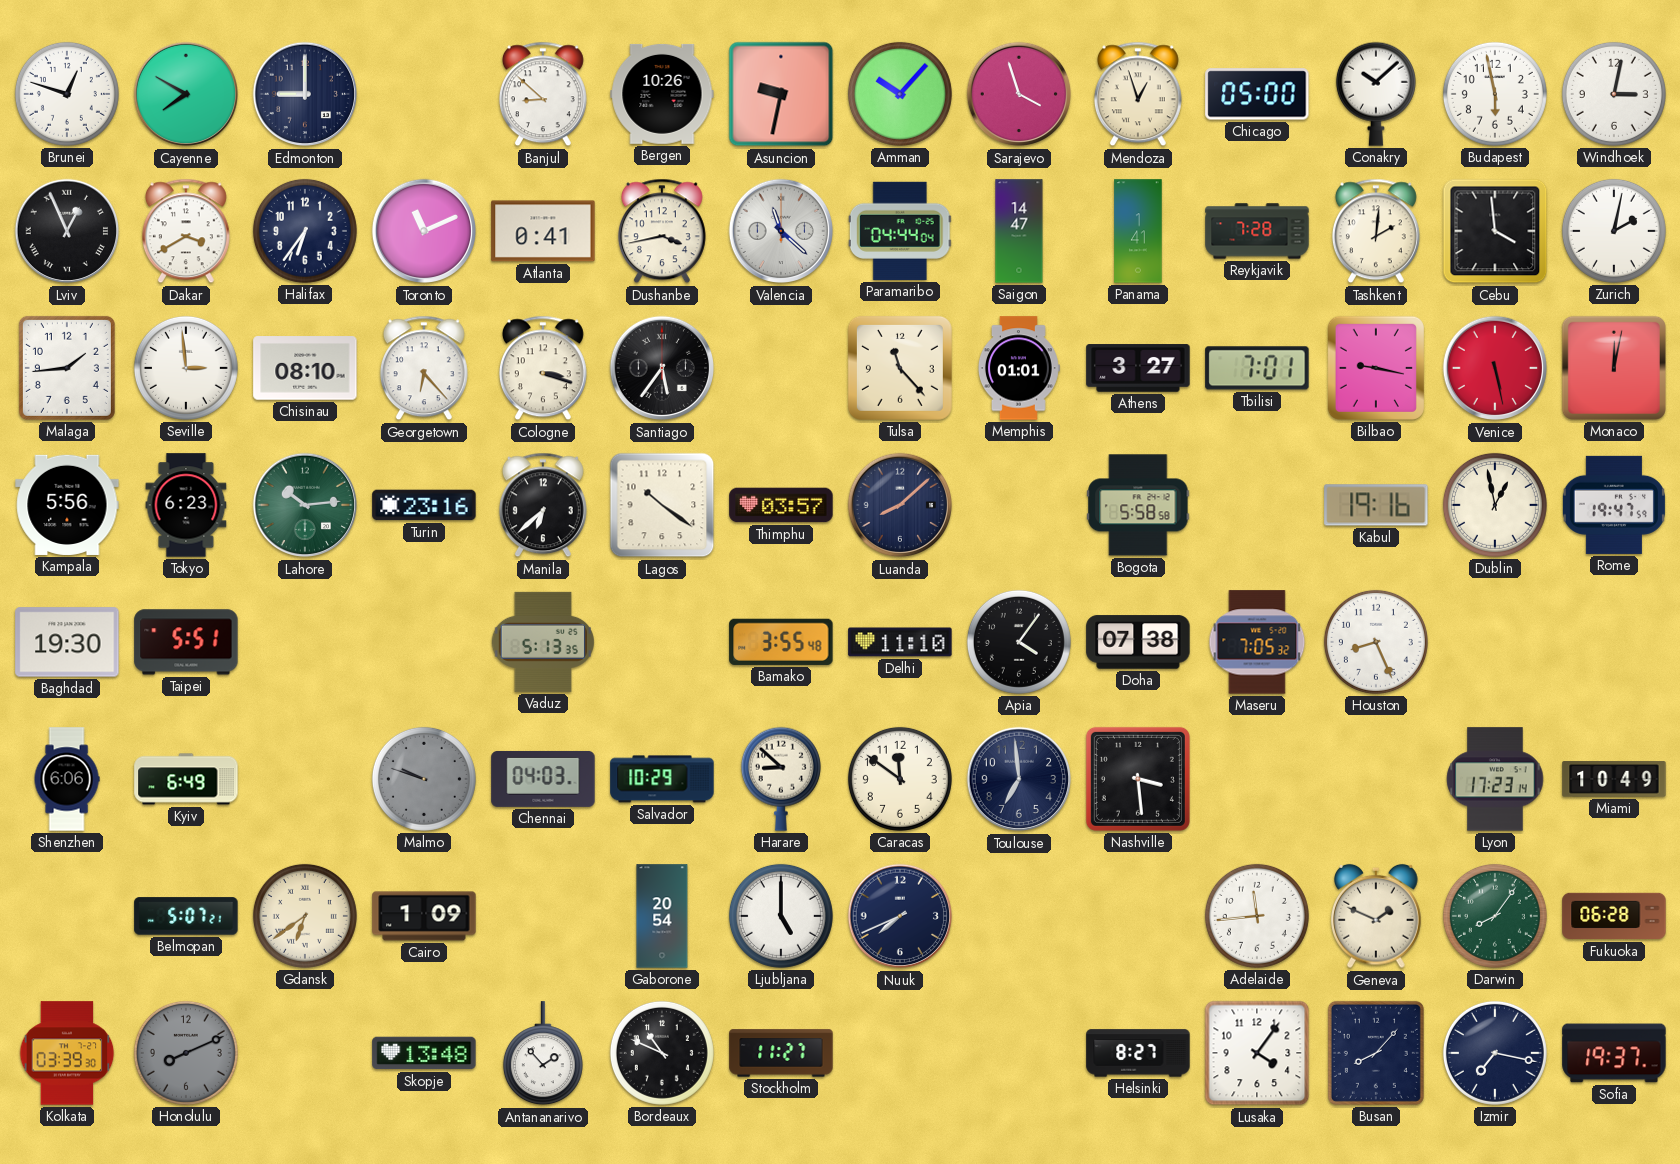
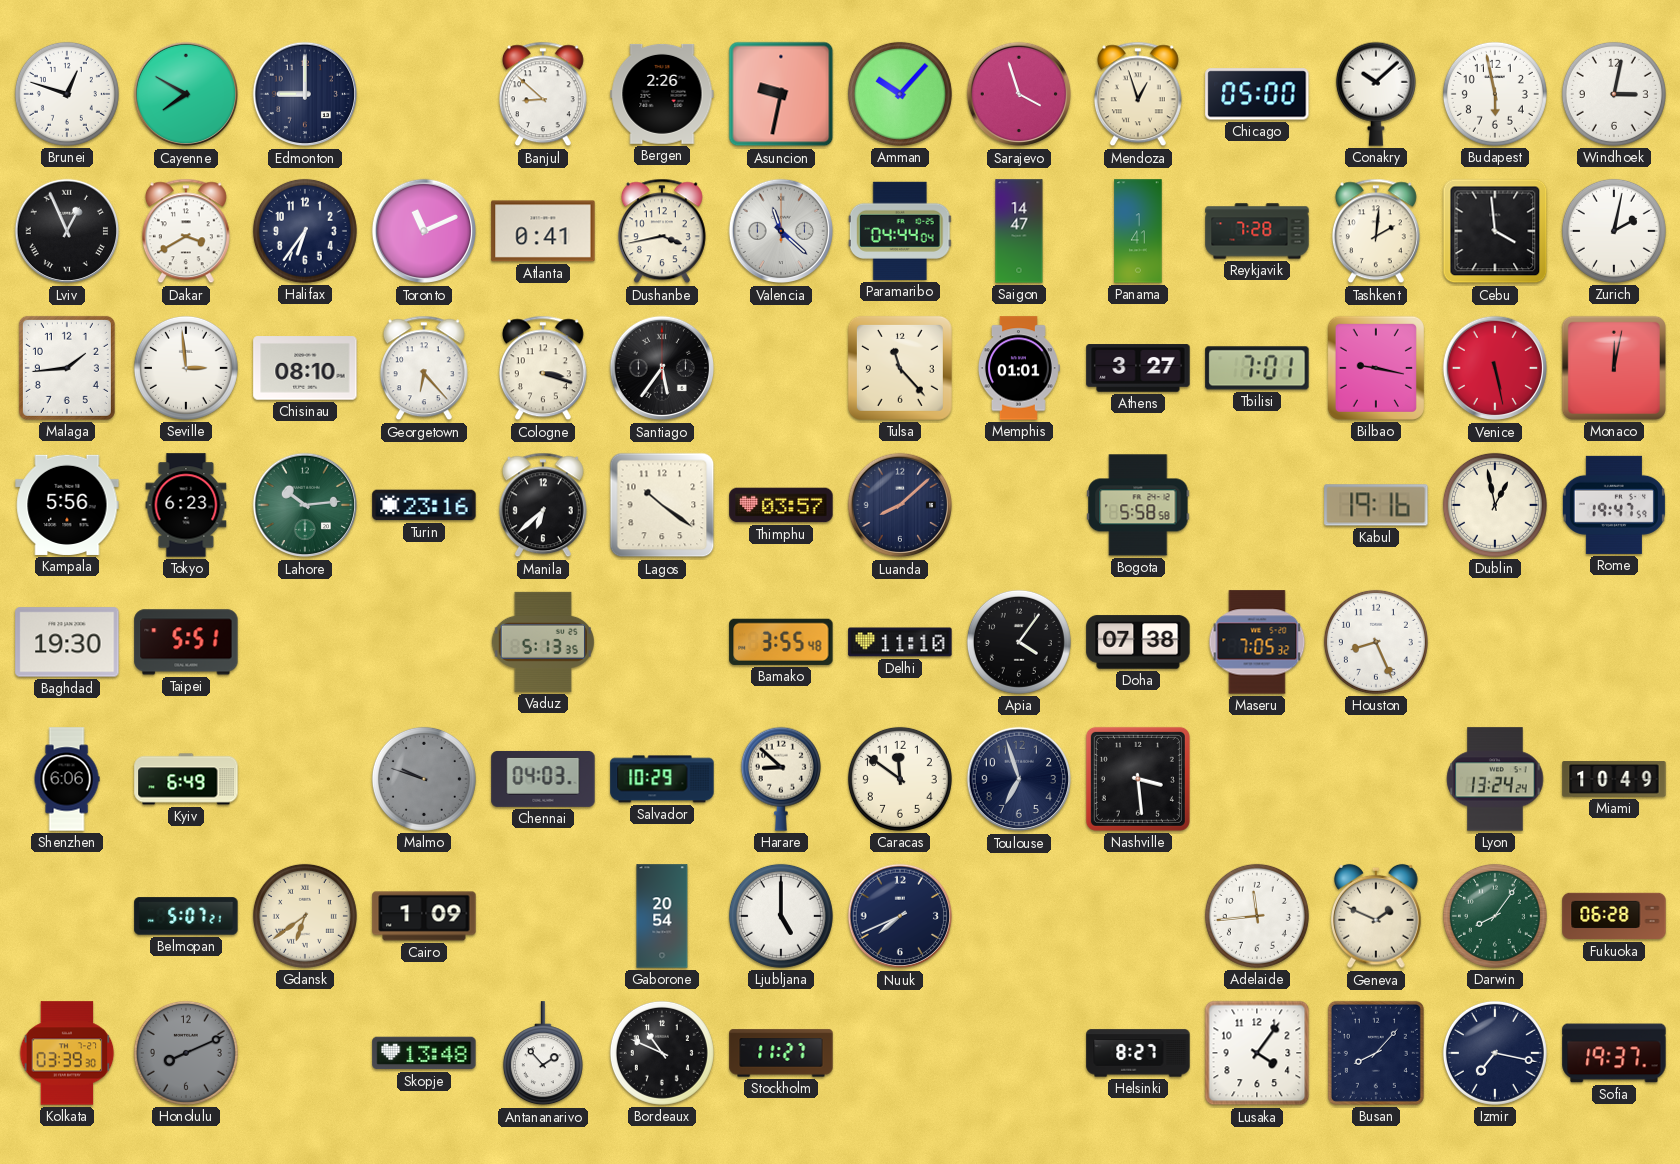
Bergen: 10:26 -> 2:26 (662, 94)
Toulouse: 6:59 -> 6:57 (1019, 779)
Lyon: 17:23 -> 13:24 (1495, 779)
